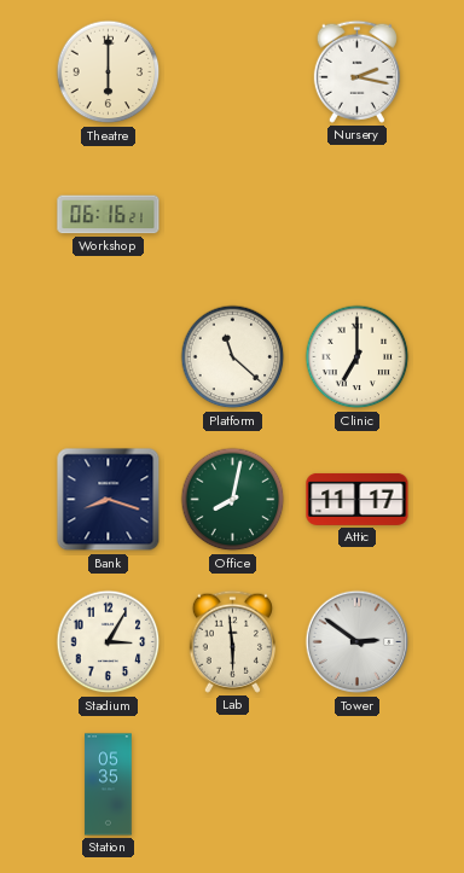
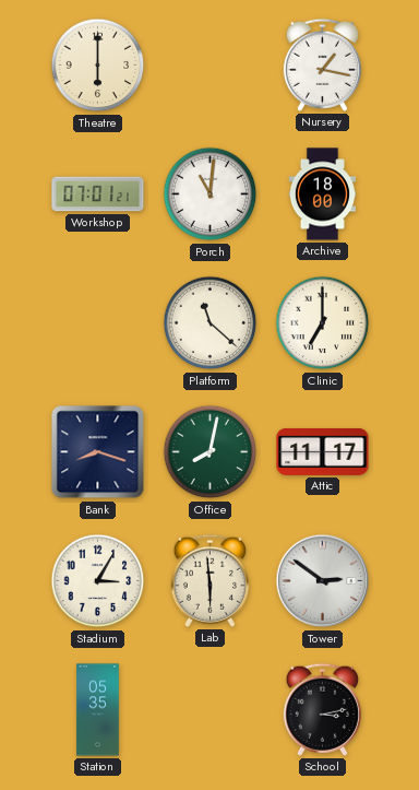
Nursery: 2:17 -> 1:17 (322, 64)
Workshop: 06:16 -> 07:01 (98, 194)
Porch: none -> 11:01 (211, 194)
Archive: none -> 18:00 (322, 194)
School: none -> 3:13 (322, 709)
